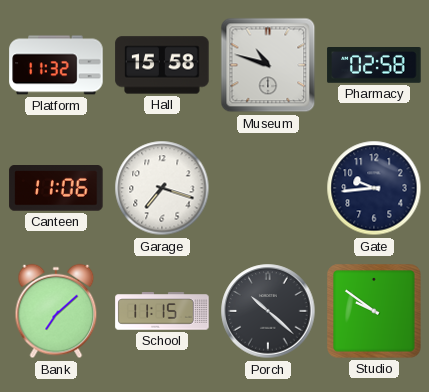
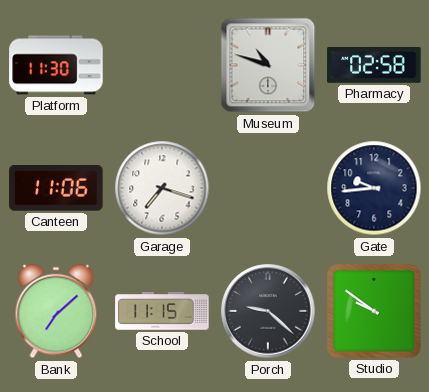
Platform: 11:32 -> 11:30 (56, 65)
Hall: 15:58 -> none (162, 65)
Porch: 10:22 -> 9:22 (268, 311)
